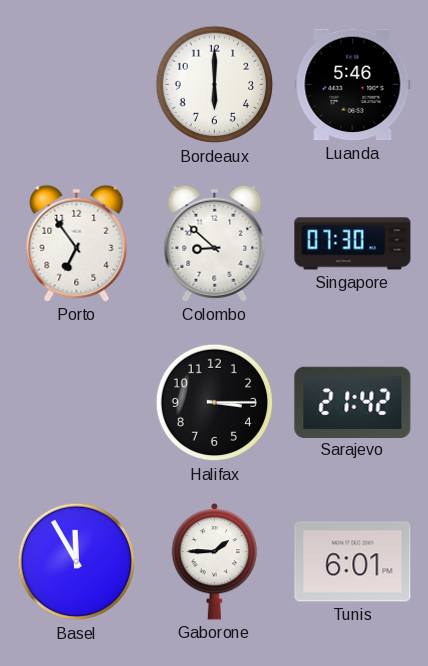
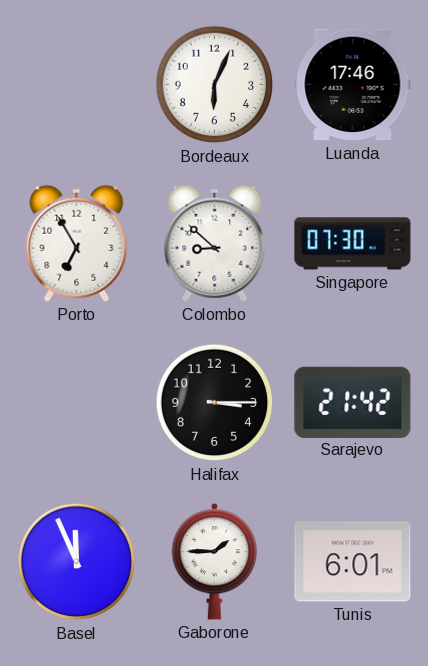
Bordeaux: 6:00 -> 6:04 (215, 85)
Luanda: 5:46 -> 17:46 (353, 85)
Porto: 6:54 -> 6:55 (77, 243)
Basel: 11:55 -> 11:56 (77, 562)
